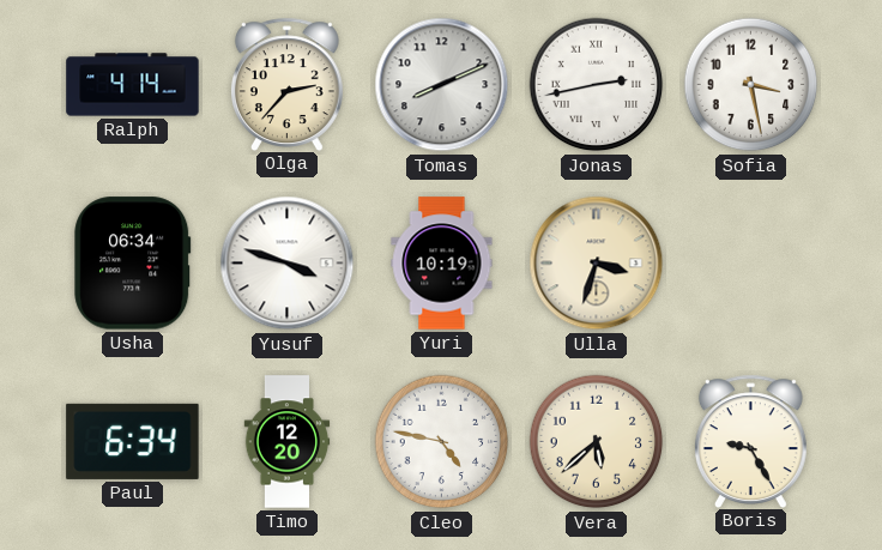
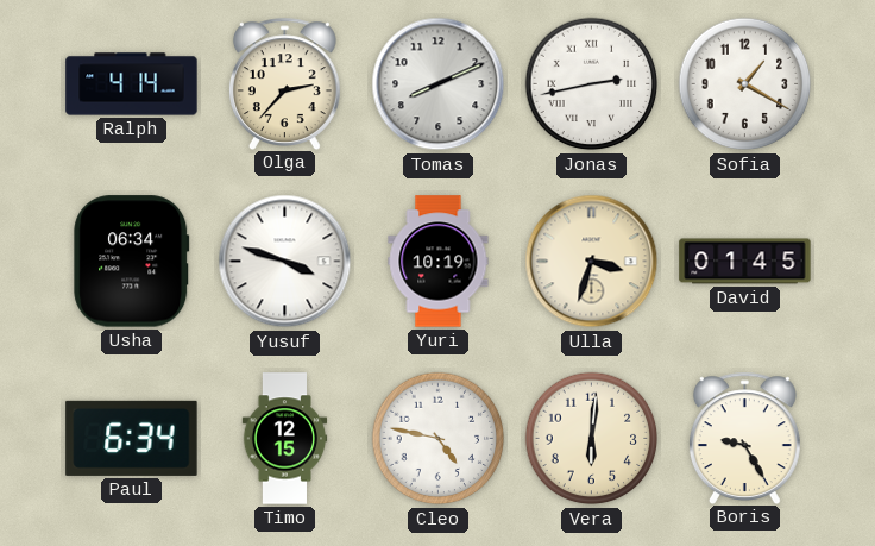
Sofia: 3:28 -> 1:20 (745, 84)
David: none -> 01:45 (745, 262)
Timo: 12:20 -> 12:15 (285, 439)
Vera: 5:38 -> 6:01 (592, 439)
